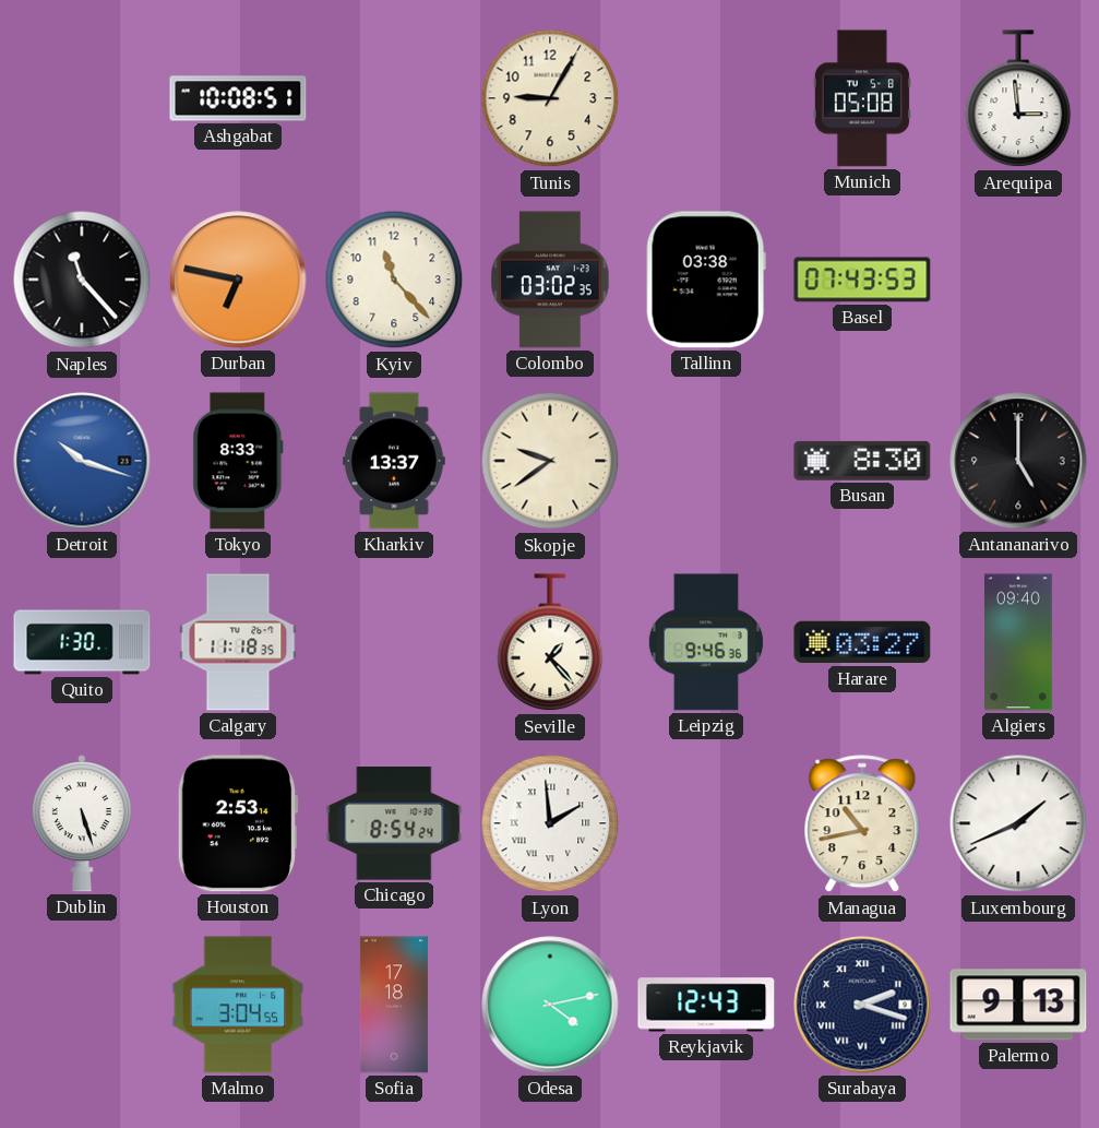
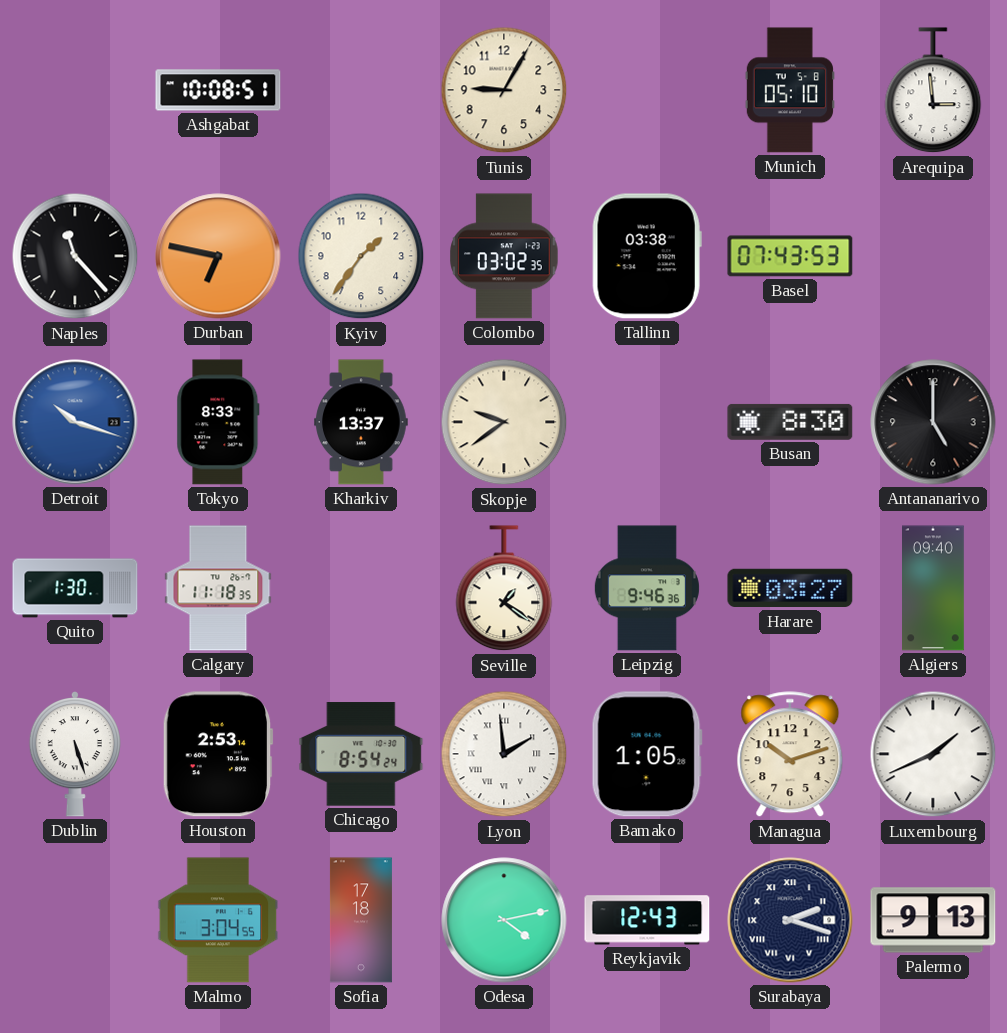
Munich: 05:08 -> 05:10 (790, 90)
Kyiv: 11:23 -> 1:36 (361, 256)
Seville: 1:23 -> 1:21 (504, 589)
Bamako: none -> 1:05 (647, 754)
Managua: 10:43 -> 10:12 (790, 755)
